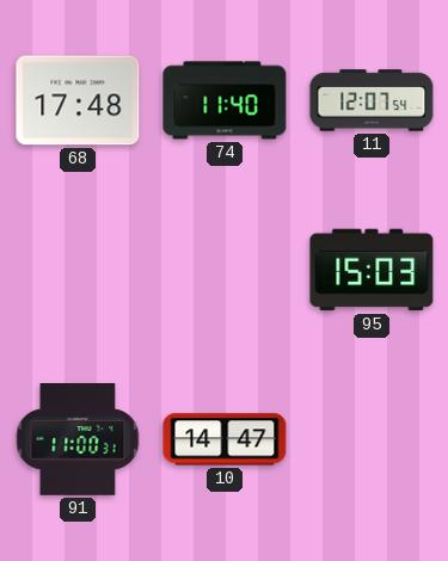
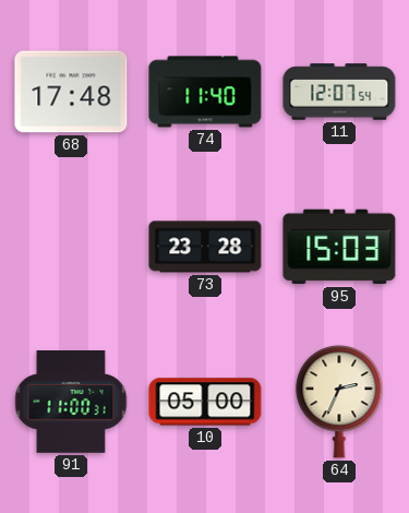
73: none -> 23:28 (205, 247)
10: 14:47 -> 05:00 (205, 402)
64: none -> 2:34 (339, 402)
